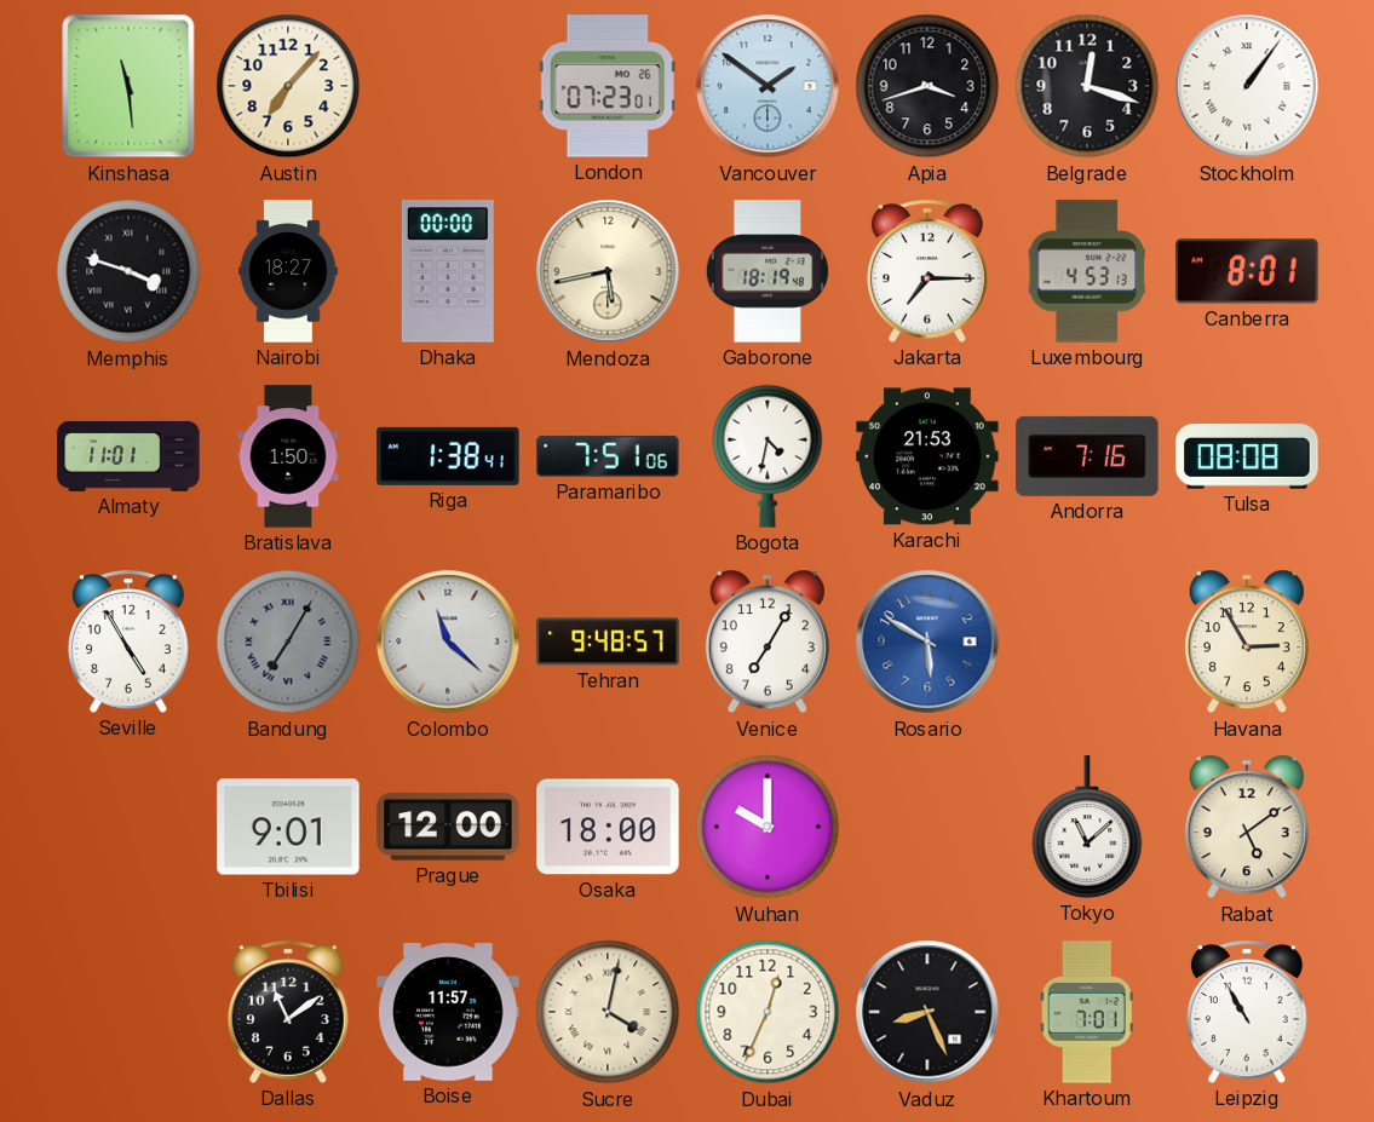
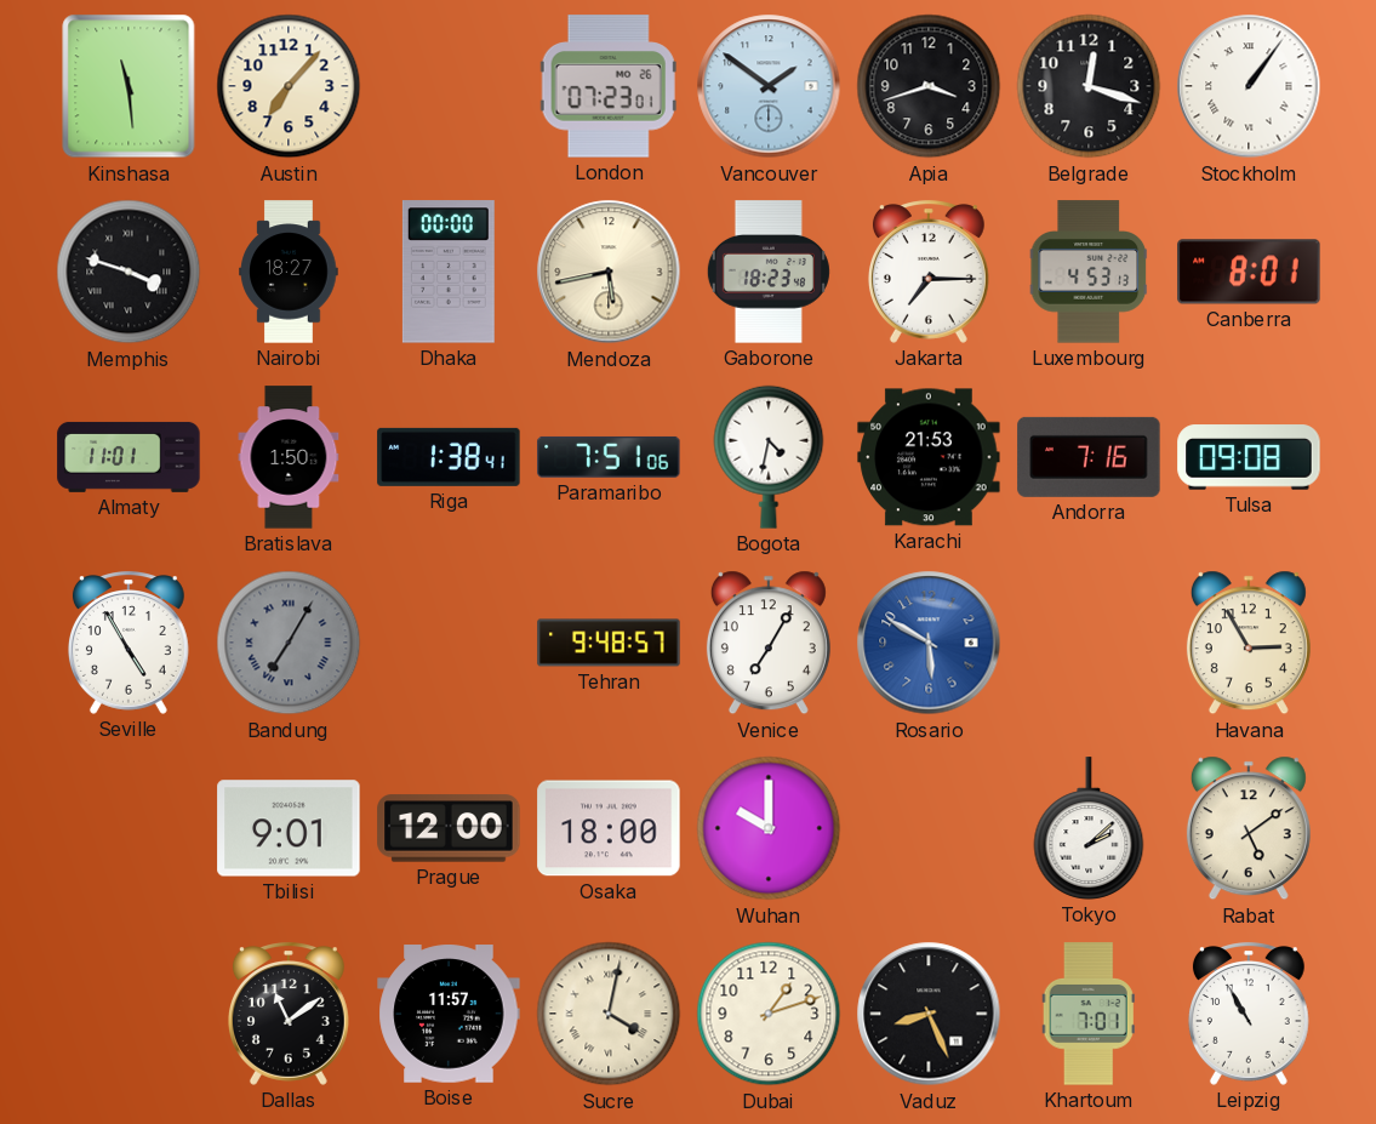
Gaborone: 18:19 -> 18:23 (769, 272)
Tulsa: 08:08 -> 09:08 (1249, 457)
Colombo: 11:22 -> none (448, 641)
Tokyo: 11:08 -> 2:08 (1089, 828)
Dubai: 12:34 -> 1:12 (769, 1014)
